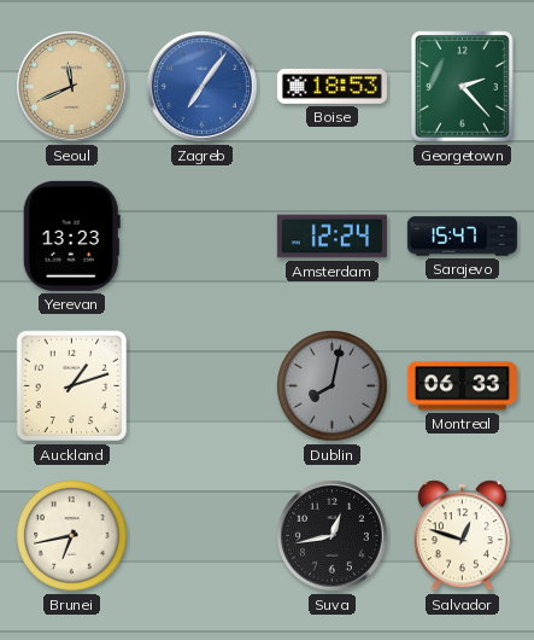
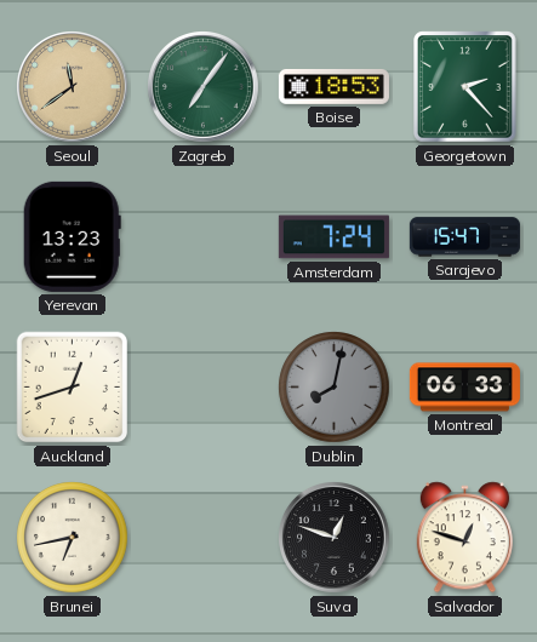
Seoul: 11:41 -> 11:39 (73, 87)
Zagreb dial: blue -> green (204, 87)
Amsterdam: 12:24 -> 7:24 (333, 237)
Auckland: 1:12 -> 12:42 (73, 388)
Suva: 12:43 -> 12:48 (335, 538)
